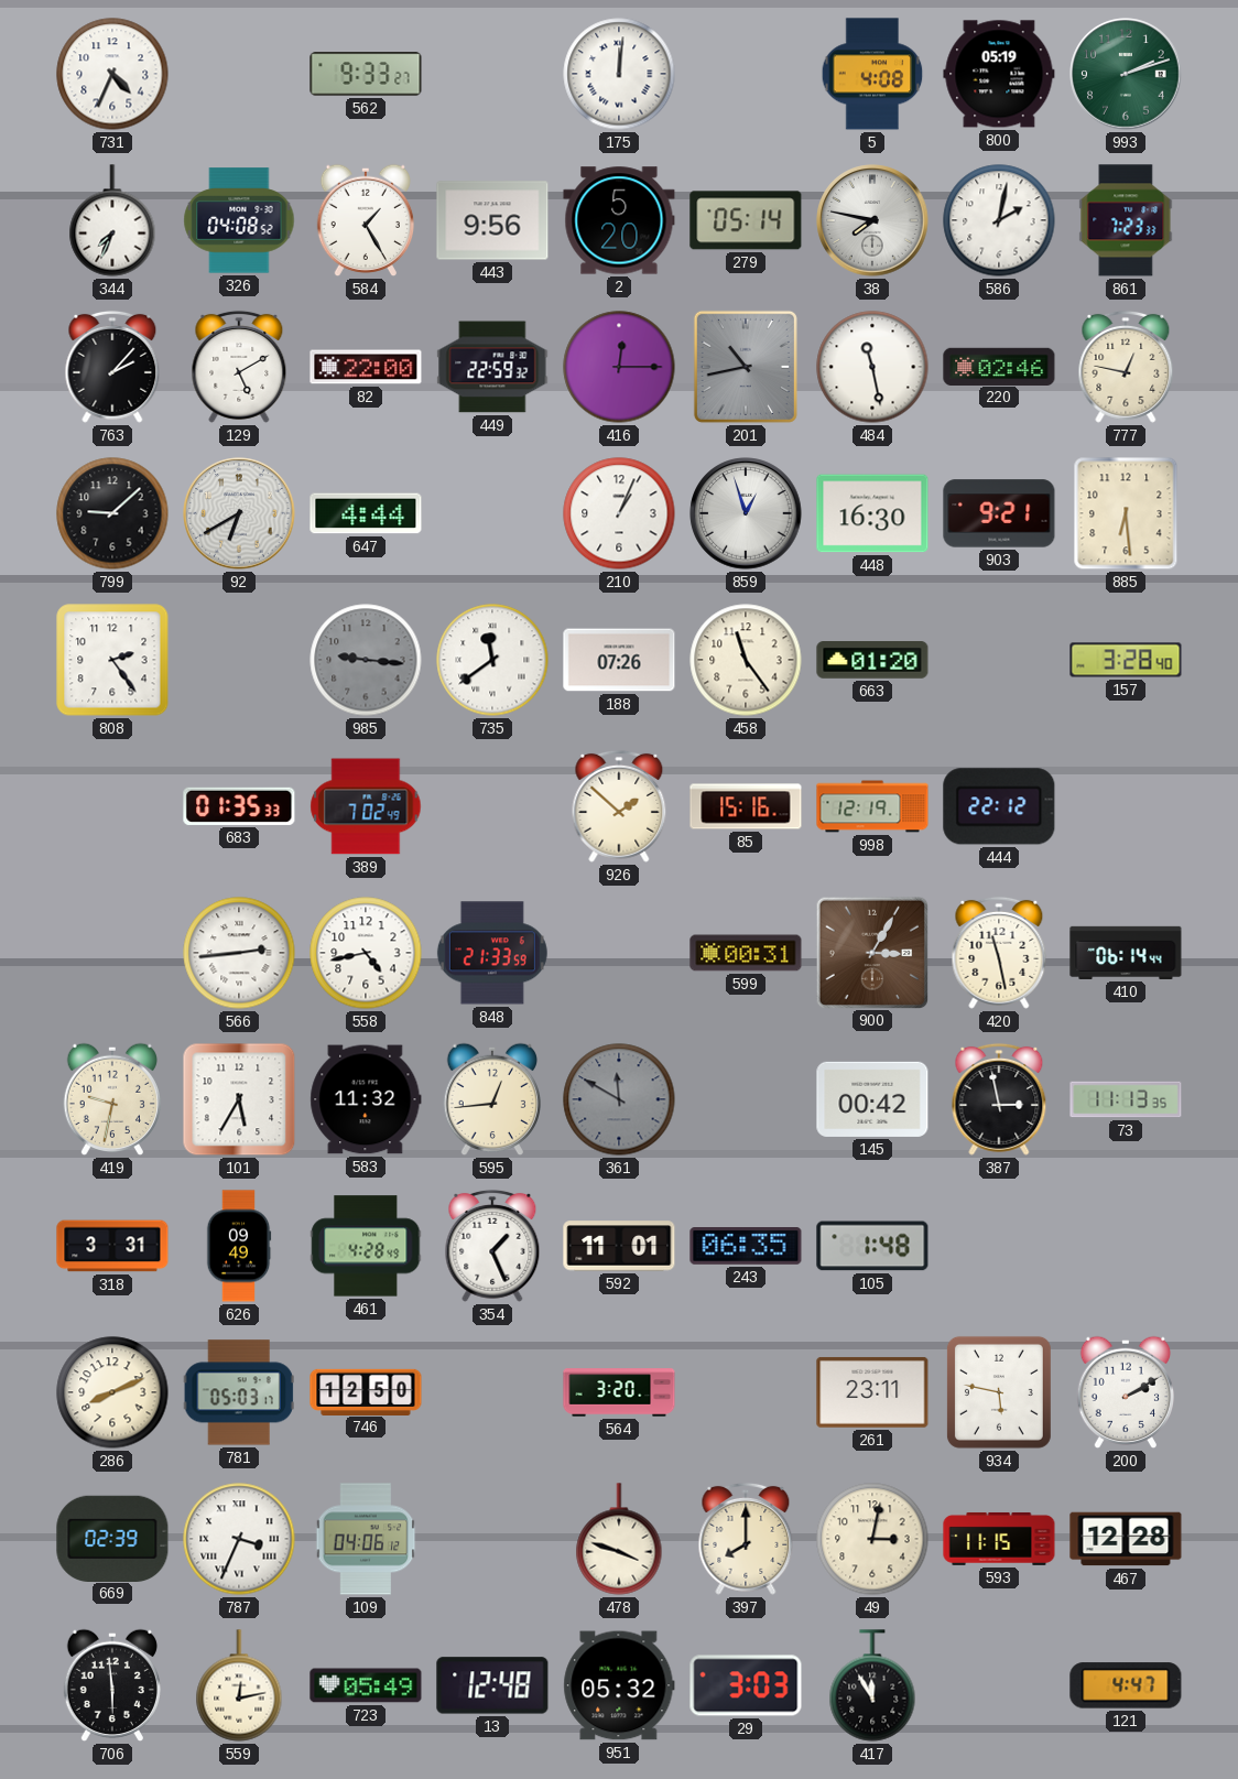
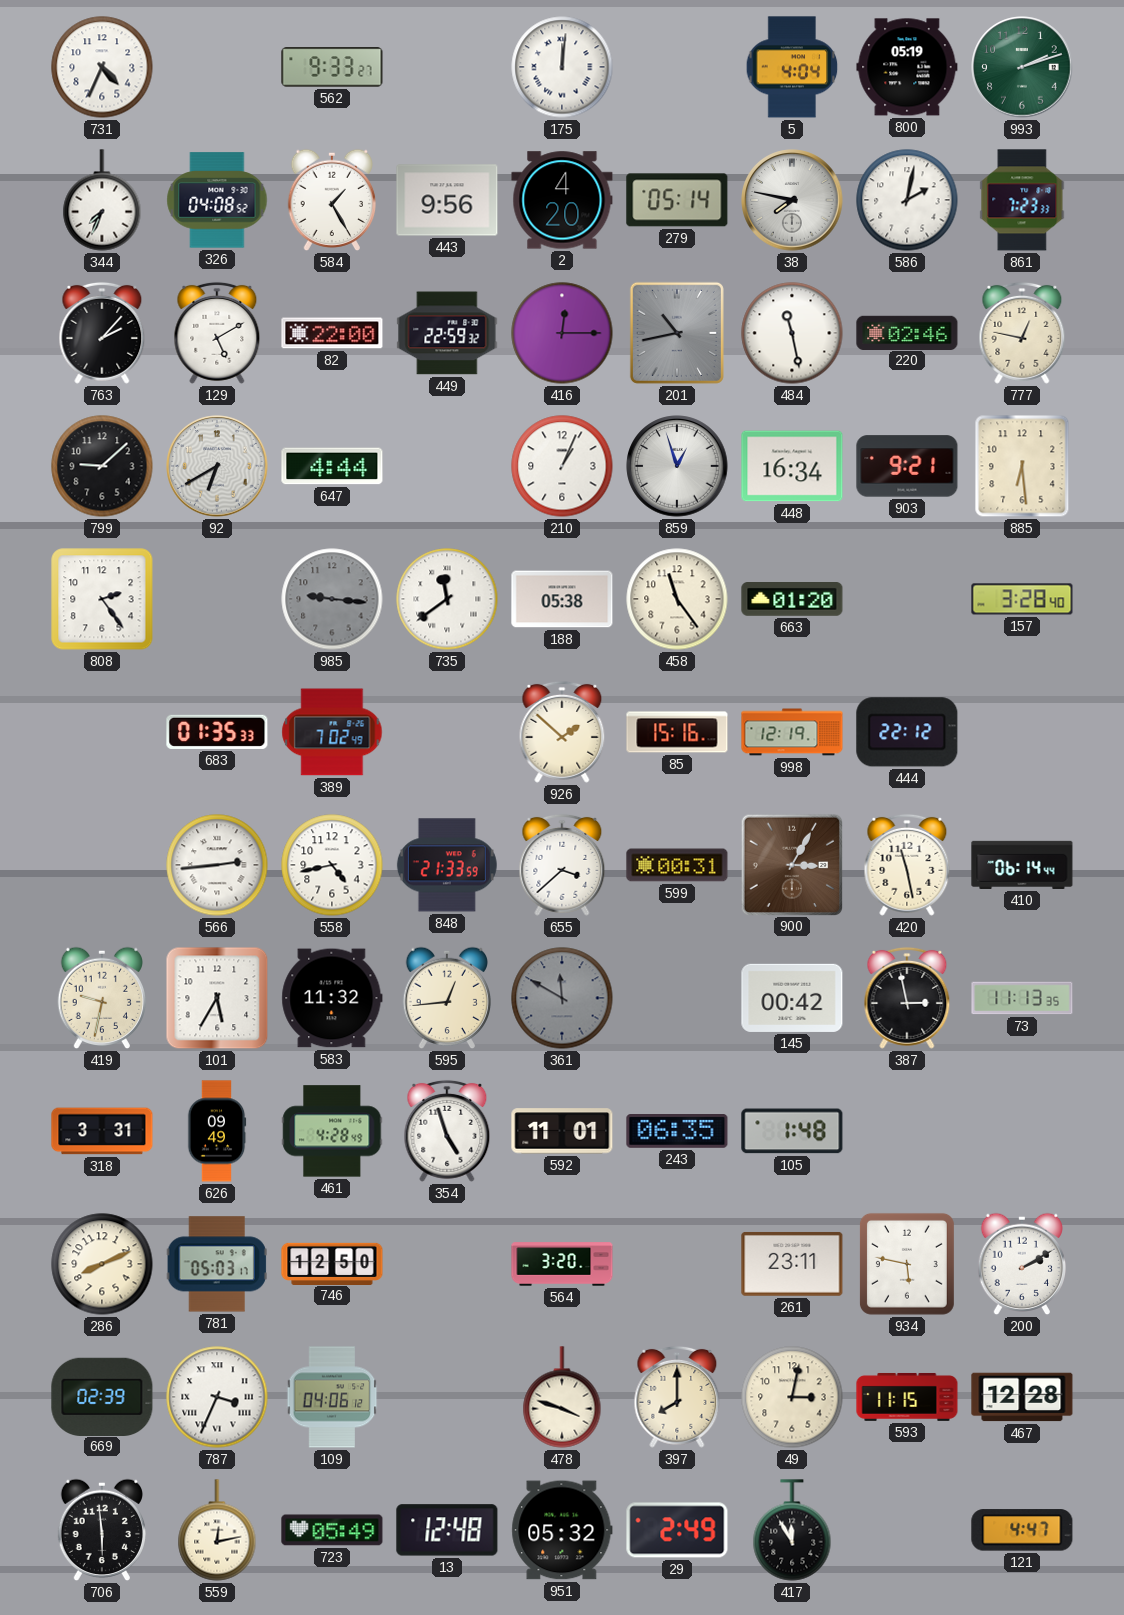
5: 4:08 -> 4:04 (792, 67)
2: 5:20 -> 4:20 (562, 200)
448: 16:30 -> 16:34 (792, 466)
188: 07:26 -> 05:38 (562, 599)
655: none -> 3:38 (562, 865)
354: 1:26 -> 4:57 (447, 1131)
29: 3:03 -> 2:49 (677, 1530)
